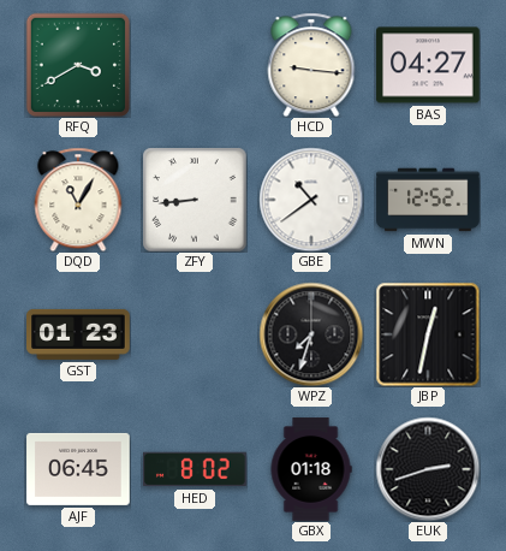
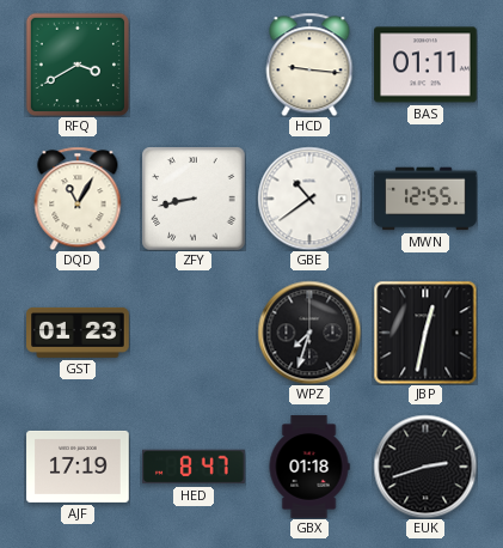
BAS: 04:27 -> 01:11 (425, 65)
ZFY: 8:44 -> 8:43 (194, 199)
MWN: 12:52 -> 12:55 (425, 199)
AJF: 06:45 -> 17:19 (78, 467)
HED: 8:02 -> 8:47 (195, 467)
